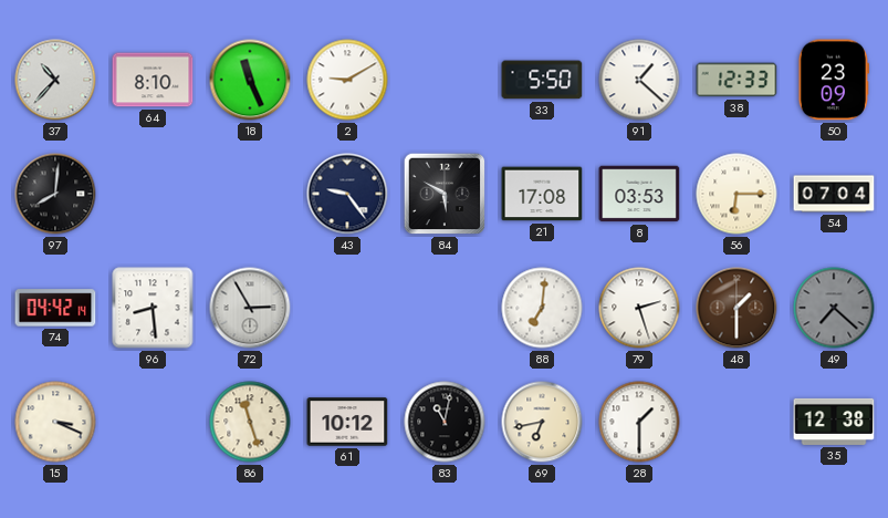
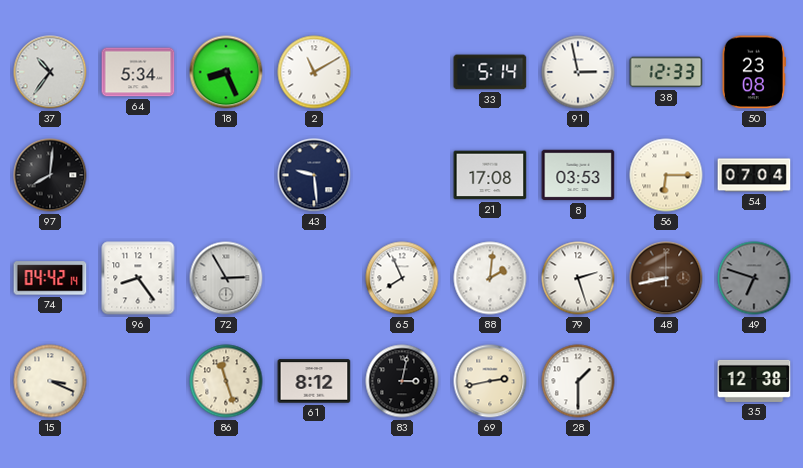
37: 10:37 -> 10:36 (50, 72)
64: 8:10 -> 5:34 (138, 72)
18: 11:26 -> 8:26 (226, 72)
2: 9:10 -> 11:10 (314, 72)
33: 5:50 -> 5:14 (490, 72)
91: 1:22 -> 2:58 (578, 72)
50: 23:09 -> 23:08 (754, 72)
43: 9:24 -> 9:29 (314, 175)
84: 5:50 -> none (445, 194)
96: 8:29 -> 8:24 (138, 278)
65: none -> 7:56 (402, 278)
88: 7:01 -> 2:01 (490, 278)
48: 1:30 -> 8:43 (666, 278)
49: 7:22 -> 6:48 (754, 278)
61: 10:12 -> 8:12 (314, 381)
83: 11:02 -> 3:02 (402, 381)
69: 6:43 -> 2:43 (490, 381)
